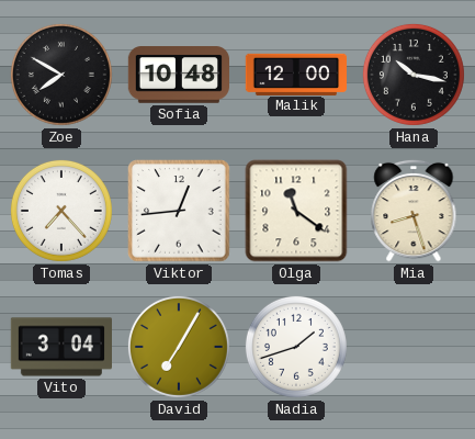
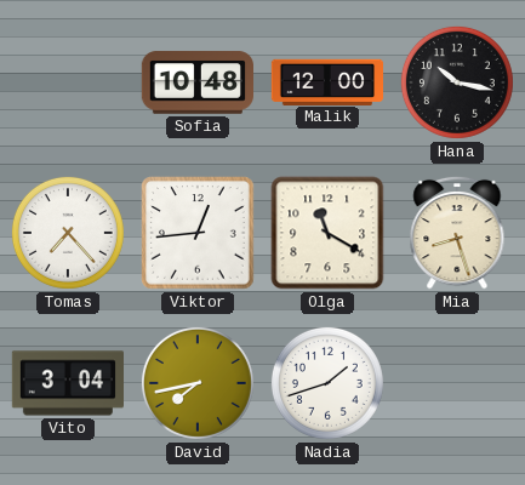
Zoe: 7:50 -> none (61, 75)
Olga: 11:21 -> 11:20 (327, 233)
David: 7:05 -> 7:43 (198, 383)
